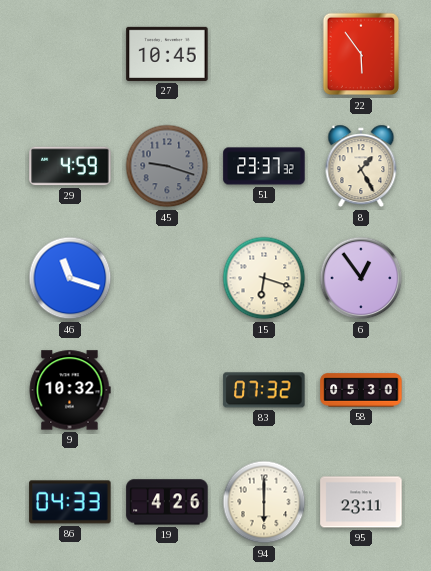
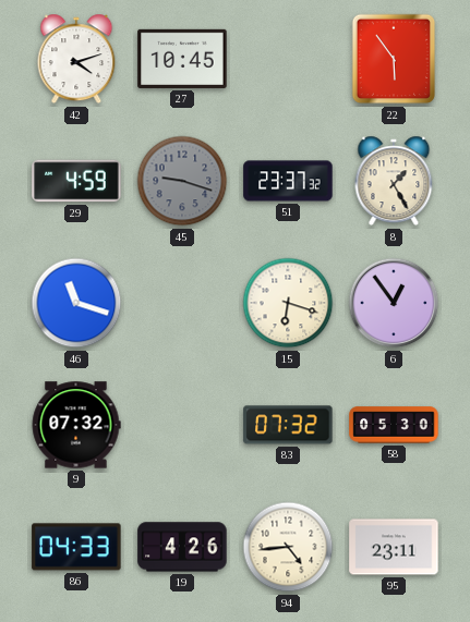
42: none -> 4:12 (76, 59)
9: 10:32 -> 07:32 (76, 425)
94: 6:00 -> 4:44 (288, 547)
